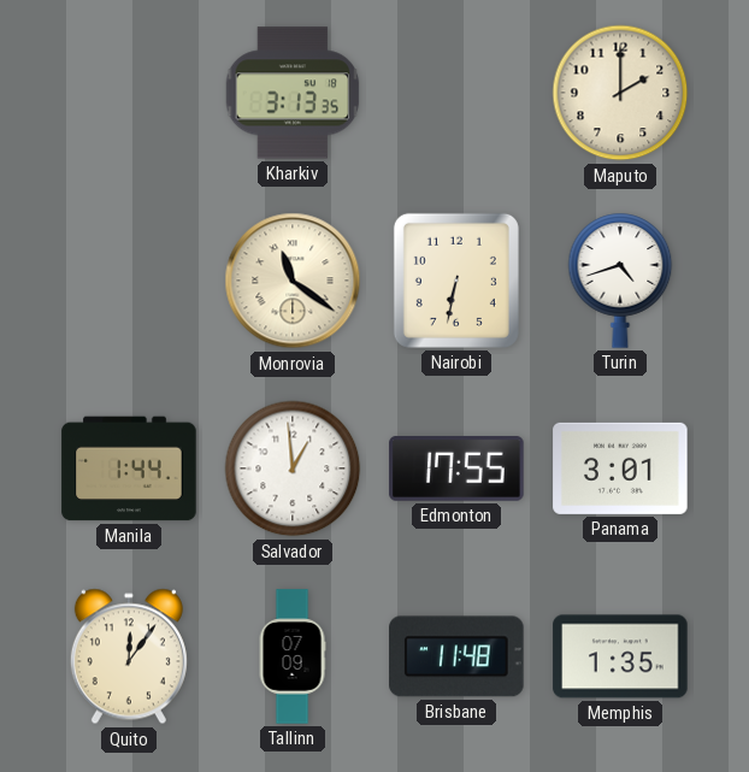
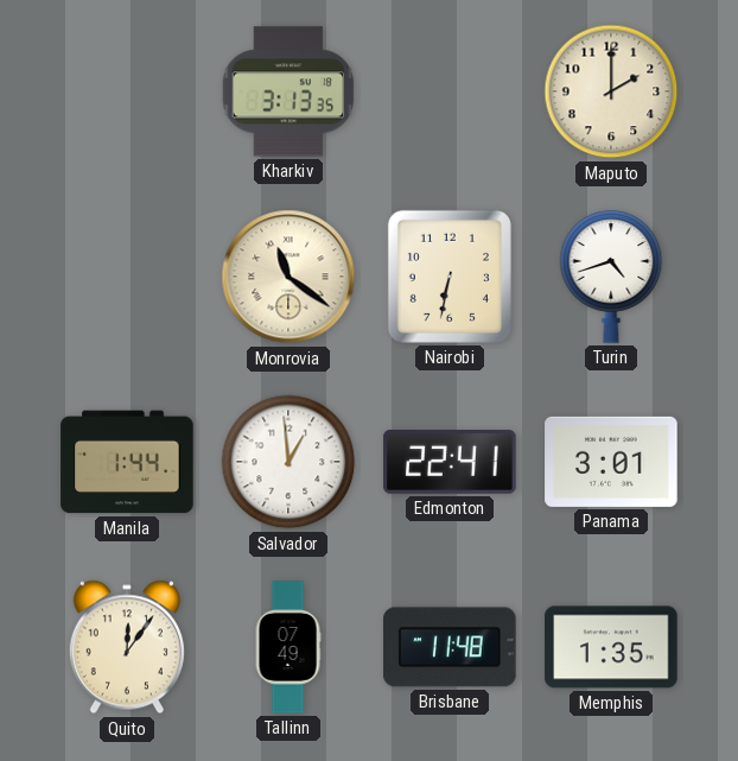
Edmonton: 17:55 -> 22:41 (450, 463)
Tallinn: 07:09 -> 07:49 (288, 647)
